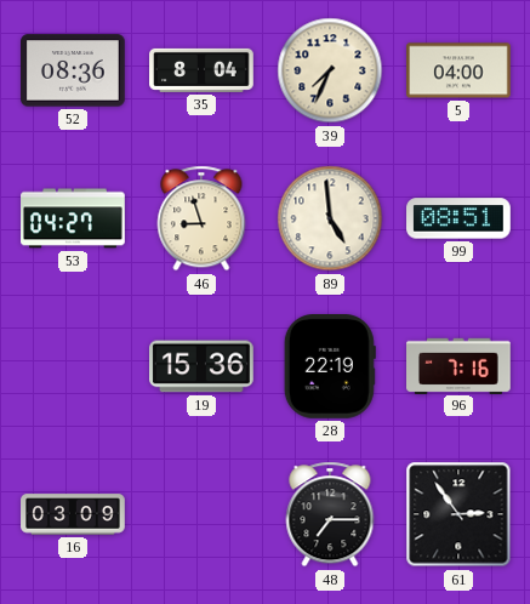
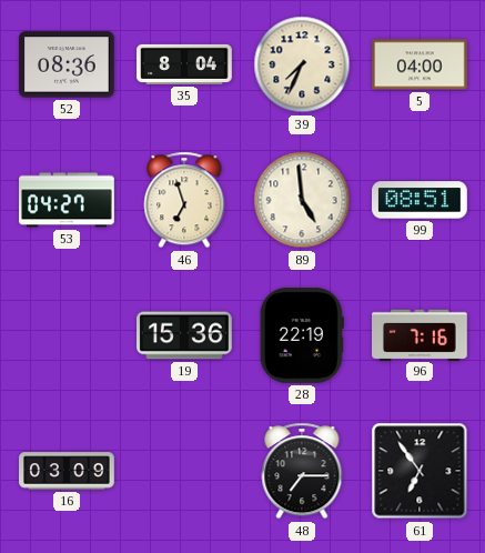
46: 8:57 -> 6:57 (184, 200)
61: 2:54 -> 6:54 (420, 471)
